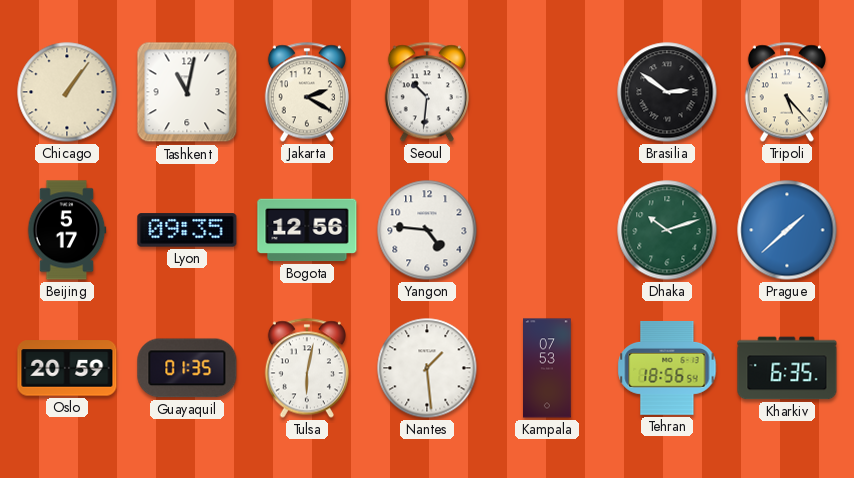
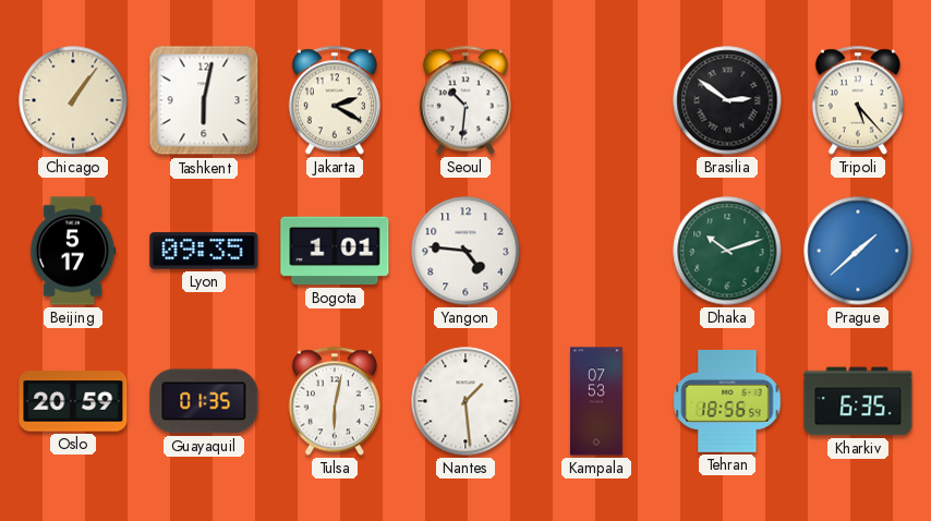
Tashkent: 11:02 -> 6:02 (204, 100)
Bogota: 12:56 -> 1:01 (335, 251)
